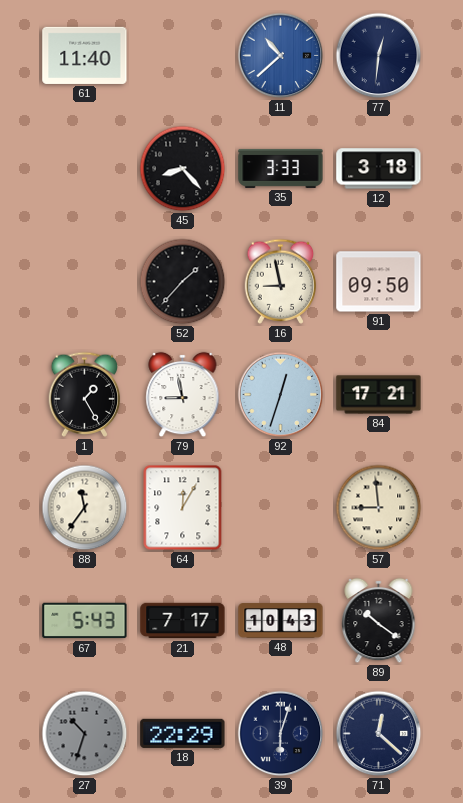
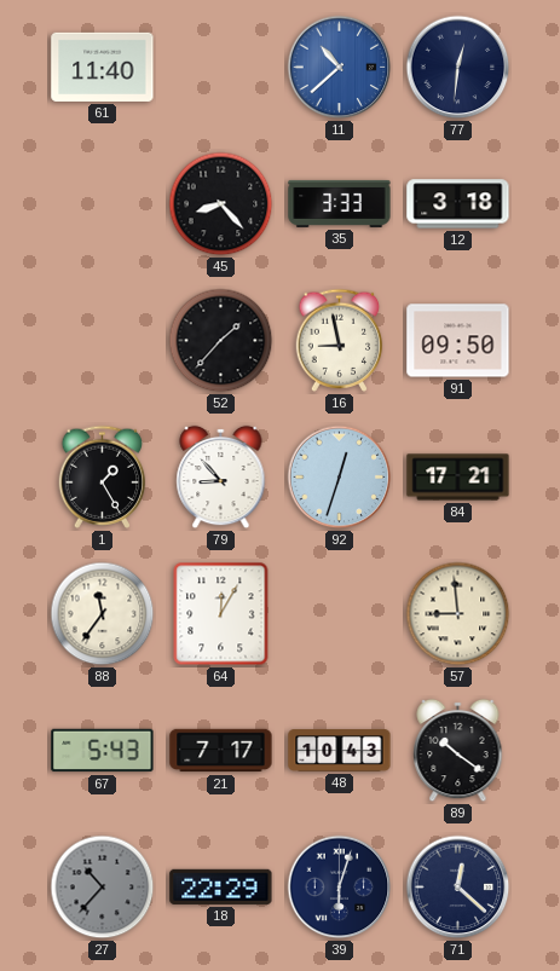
79: 8:58 -> 8:53 (221, 478)
27: 10:33 -> 10:37 (103, 888)
